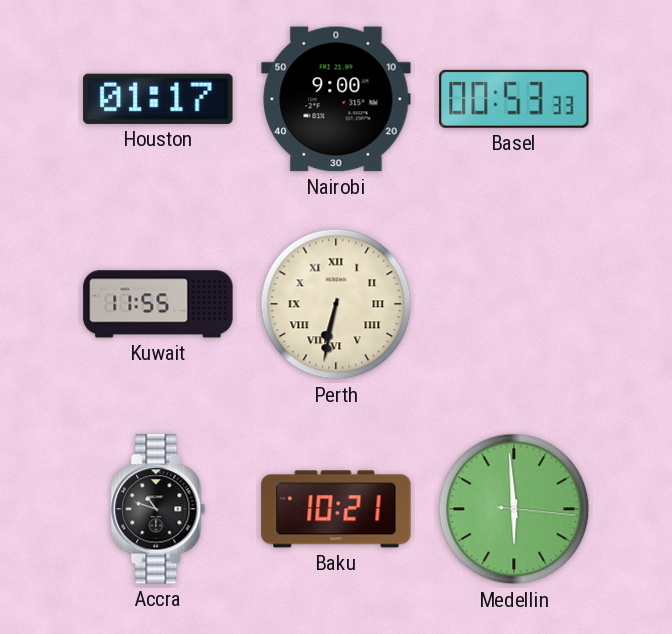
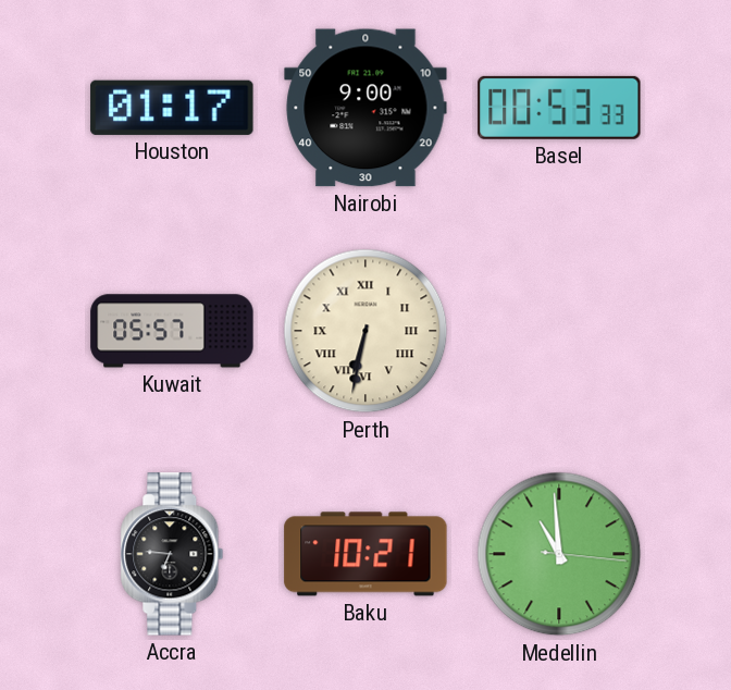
Kuwait: 11:55 -> 05:57 (172, 331)
Accra: 10:48 -> 6:46 (172, 554)
Medellin: 5:59 -> 10:59 (559, 554)
